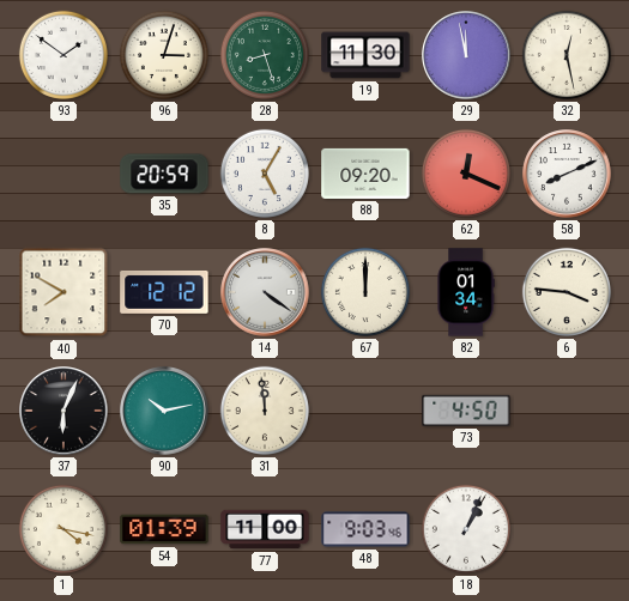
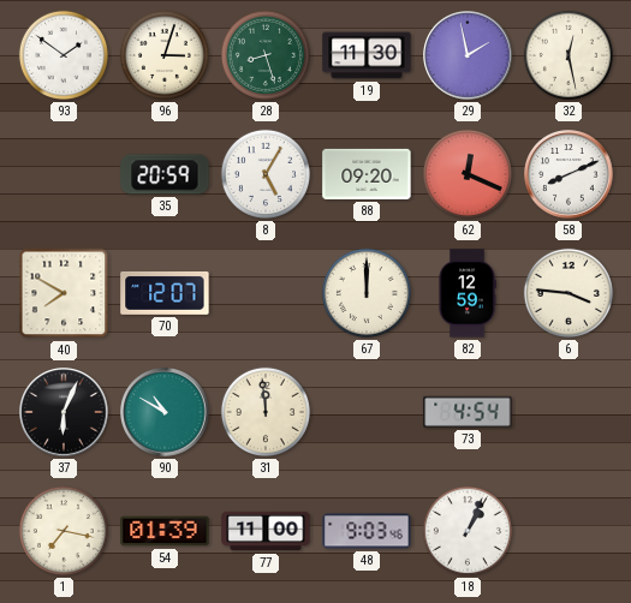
29: 11:58 -> 1:58 (468, 55)
70: 12:12 -> 12:07 (165, 293)
14: 4:21 -> none (265, 292)
82: 01:34 -> 12:59 (468, 293)
90: 10:13 -> 10:50 (165, 412)
73: 4:50 -> 4:54 (468, 412)
1: 4:17 -> 7:17 (64, 531)
